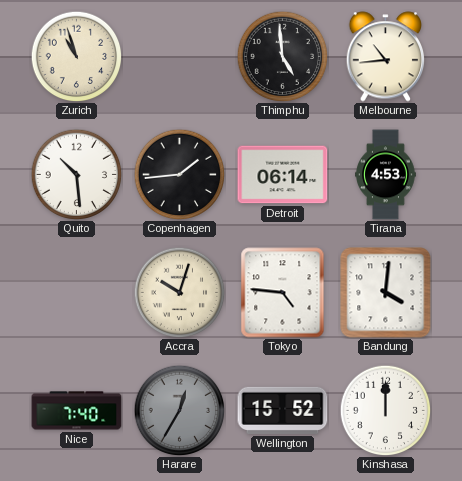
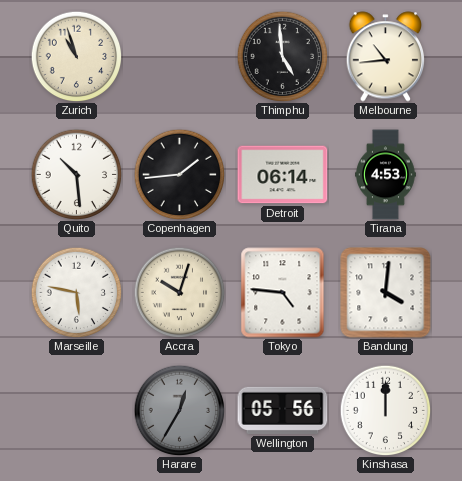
Marseille: none -> 5:47 (76, 292)
Nice: 7:40 -> none (77, 411)
Wellington: 15:52 -> 05:56 (283, 410)
